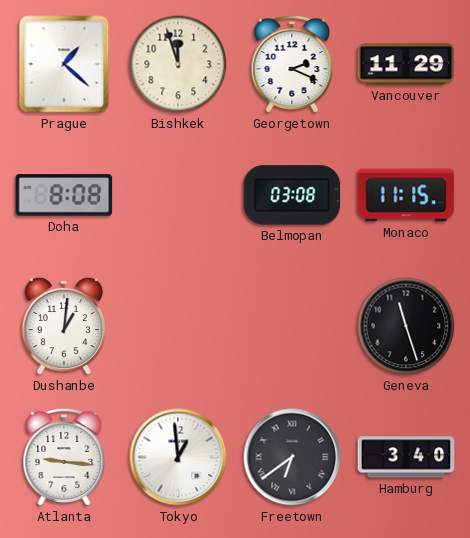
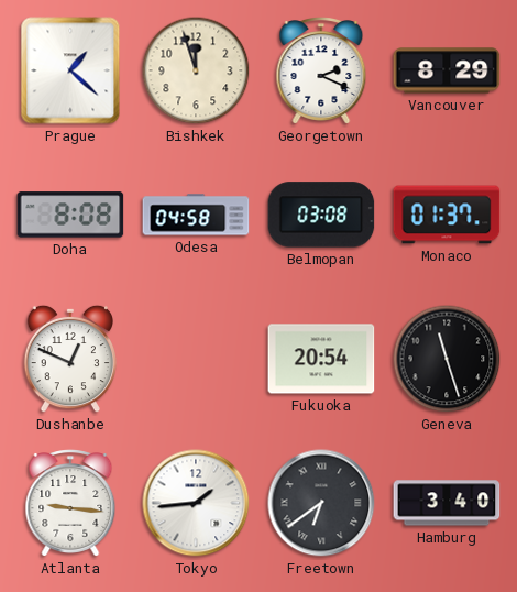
Vancouver: 11:29 -> 8:29 (447, 70)
Odesa: none -> 04:58 (196, 215)
Monaco: 11:15 -> 01:37 (447, 215)
Dushanbe: 1:01 -> 12:49 (69, 359)
Fukuoka: none -> 20:54 (321, 359)
Tokyo: 12:59 -> 1:44 (196, 503)
